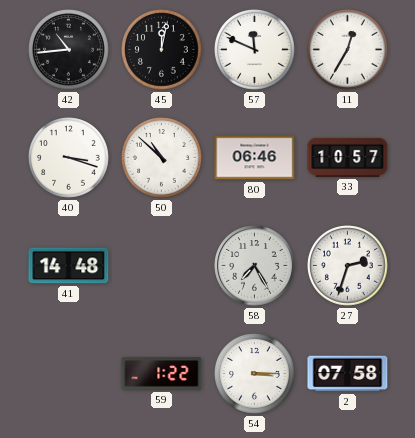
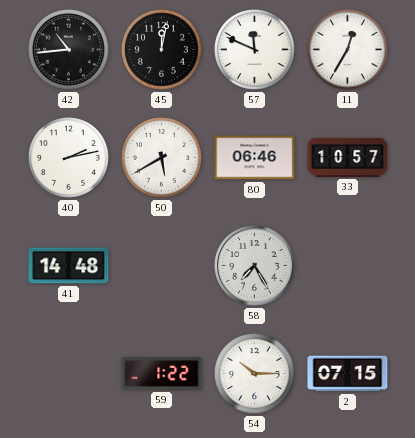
40: 3:18 -> 2:13 (69, 158)
50: 10:52 -> 5:40 (162, 158)
27: 2:33 -> none (348, 266)
54: 3:15 -> 10:15 (255, 374)
2: 07:58 -> 07:15 (348, 374)
